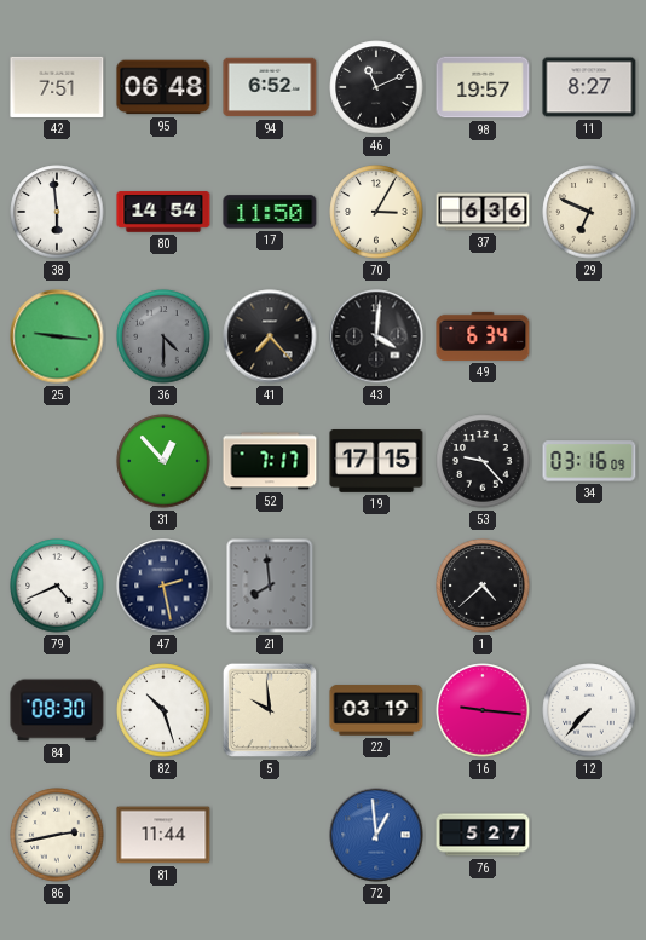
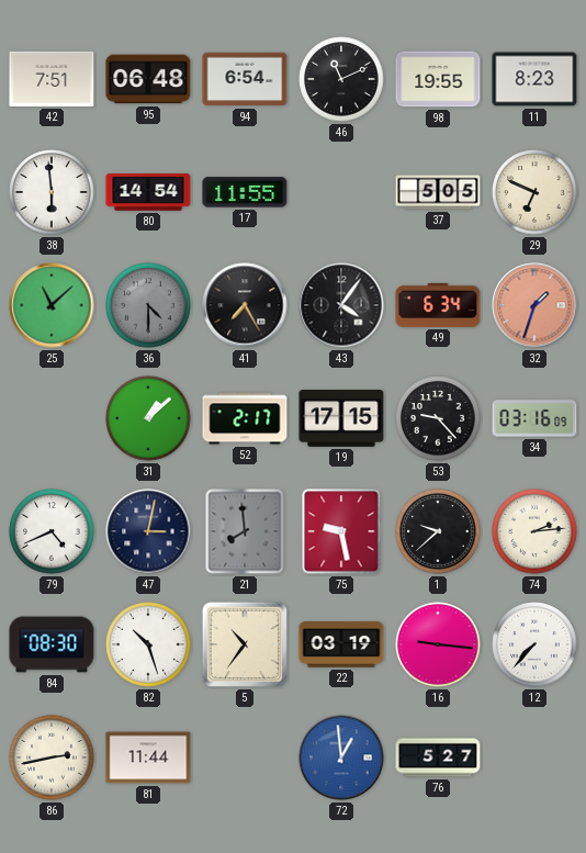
94: 6:52 -> 6:54 (245, 79)
98: 19:57 -> 19:55 (438, 79)
11: 8:27 -> 8:23 (534, 79)
17: 11:50 -> 11:55 (245, 192)
70: 3:05 -> none (376, 212)
37: 6:36 -> 5:05 (438, 192)
25: 9:16 -> 11:08 (52, 305)
41: 7:23 -> 7:25 (245, 305)
43: 4:01 -> 4:06 (341, 305)
32: none -> 1:33 (534, 305)
31: 12:53 -> 1:08 (148, 418)
52: 7:17 -> 2:17 (245, 418)
47: 2:28 -> 3:02 (148, 531)
75: none -> 9:28 (341, 531)
1: 4:38 -> 9:38 (438, 531)
74: none -> 2:14 (534, 531)
5: 9:59 -> 10:36 (245, 644)
